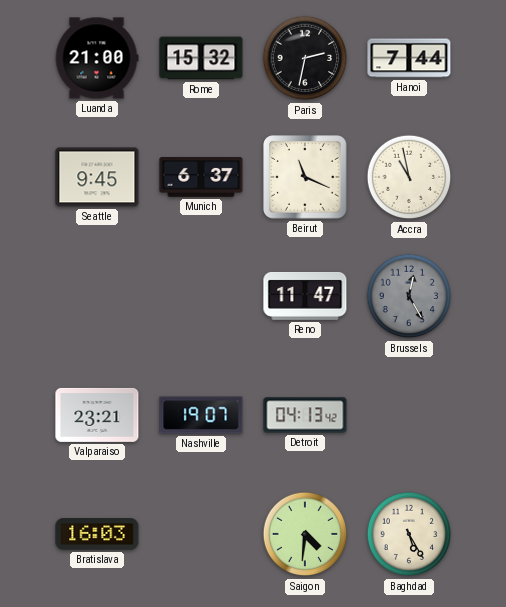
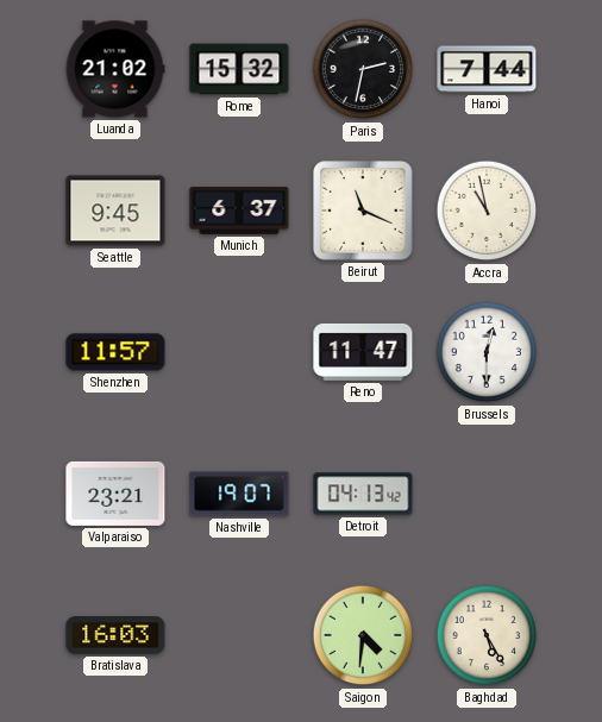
Luanda: 21:00 -> 21:02 (115, 69)
Shenzhen: none -> 11:57 (115, 352)
Brussels: 12:25 -> 12:30 (487, 352)
Brussels dial: grey -> white (487, 352)
